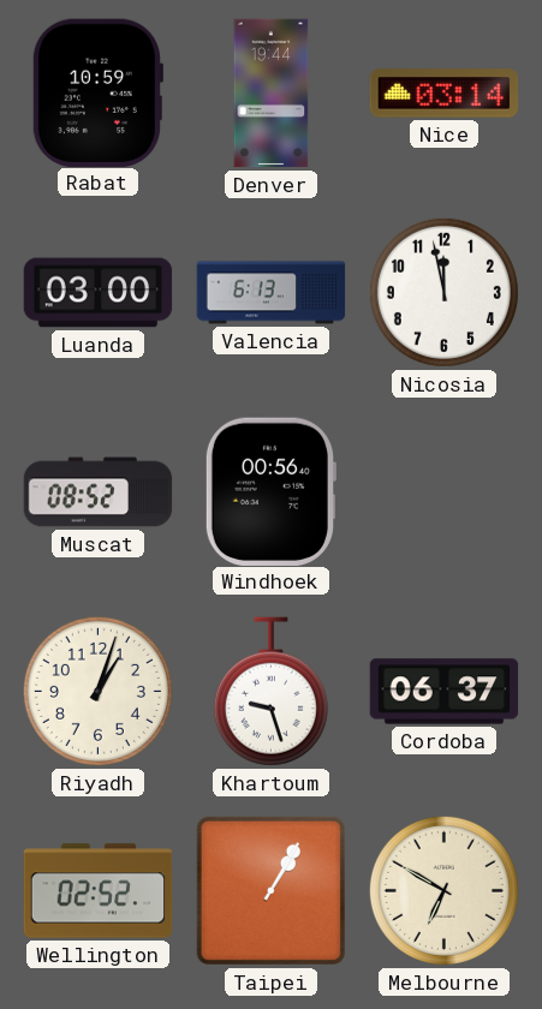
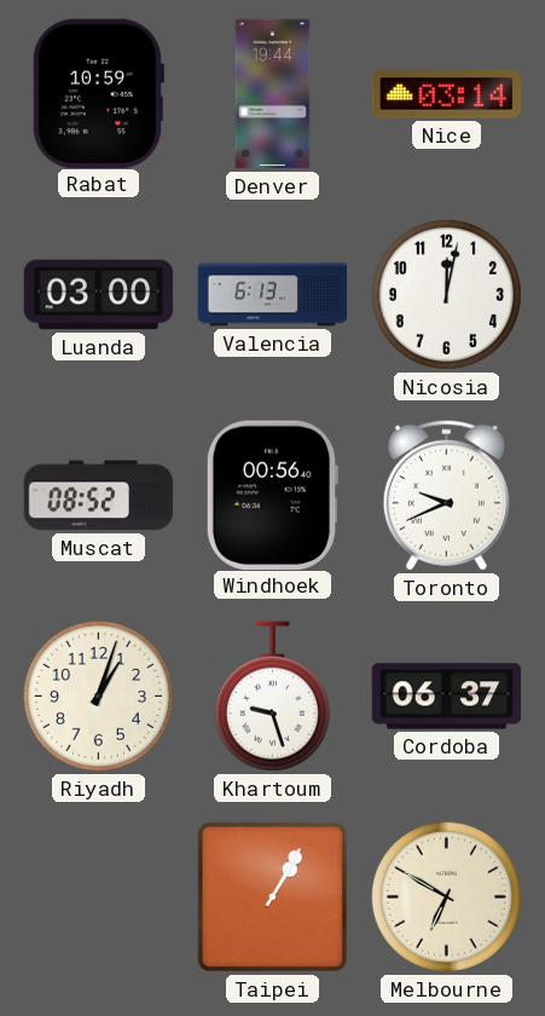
Nicosia: 11:58 -> 12:02 (446, 294)
Toronto: none -> 9:41 (446, 495)
Wellington: 02:52 -> none (99, 891)
